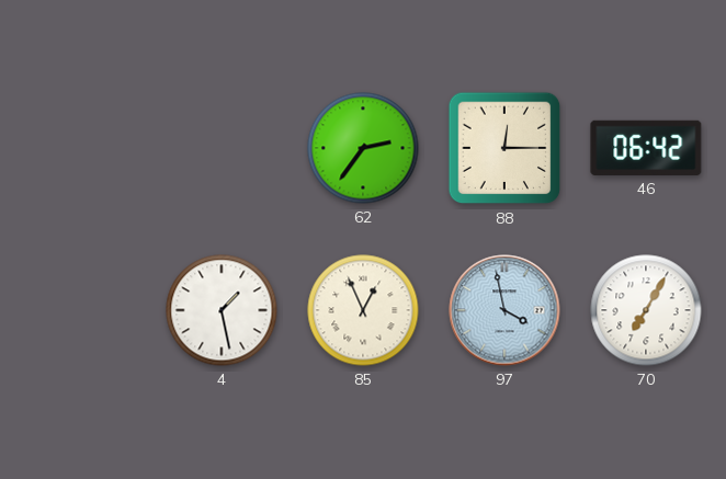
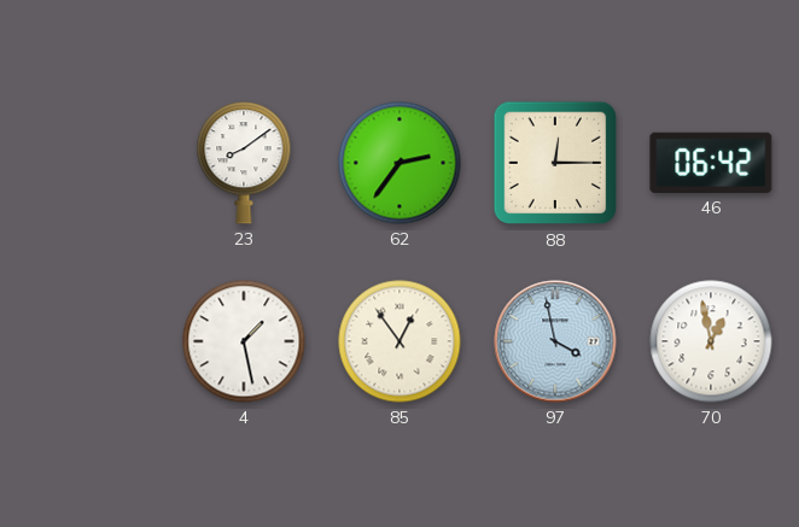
23: none -> 8:09 (244, 163)
85: 12:56 -> 12:54 (400, 341)
70: 7:05 -> 12:58 (711, 341)
